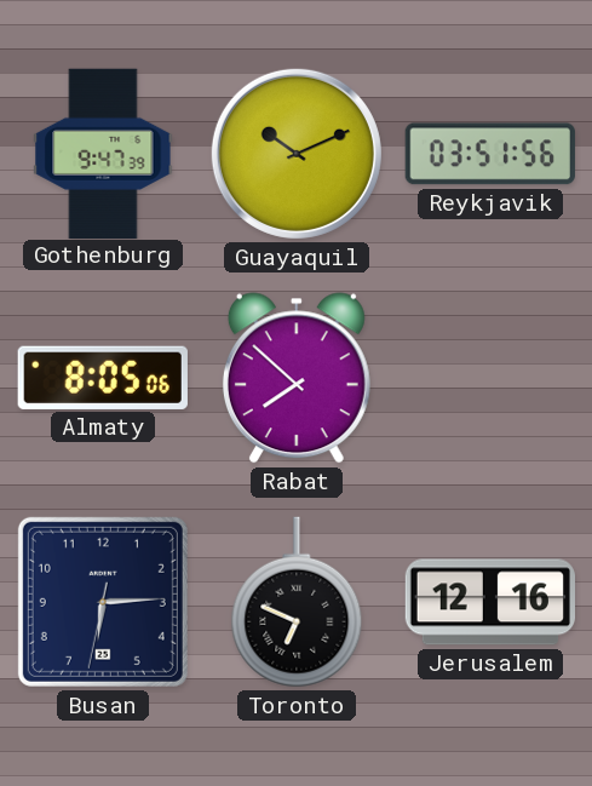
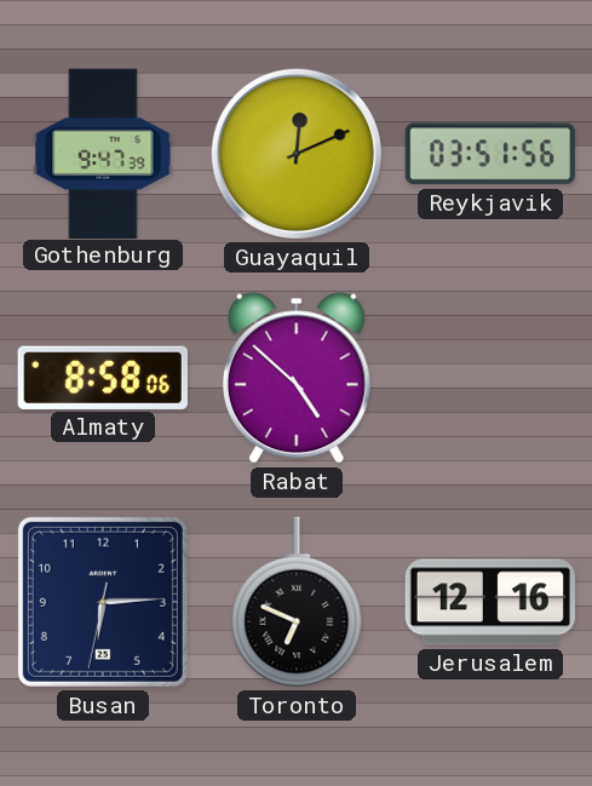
Guayaquil: 10:11 -> 12:11 (297, 154)
Almaty: 8:05 -> 8:58 (103, 378)
Rabat: 7:52 -> 4:52 (297, 378)
